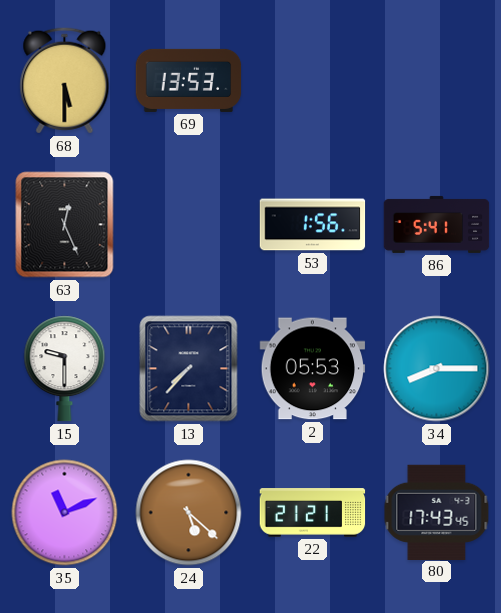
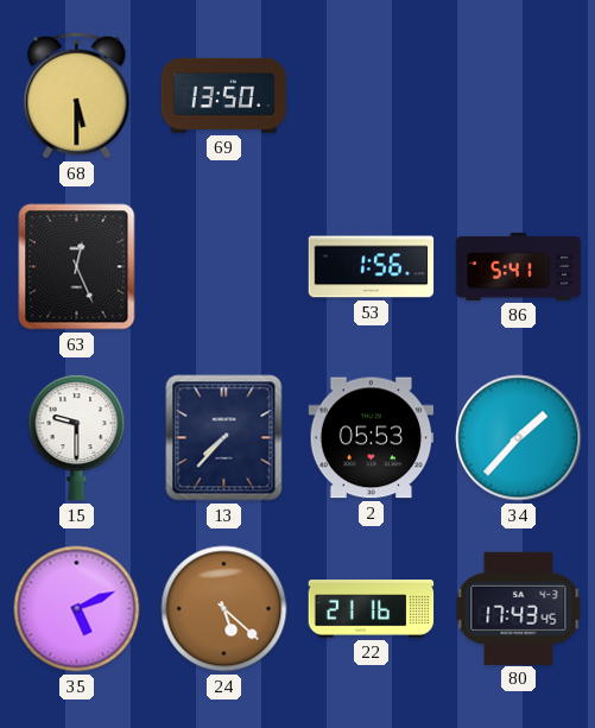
69: 13:53 -> 13:50 (224, 95)
34: 8:15 -> 1:37 (519, 438)
35: 11:11 -> 5:11 (77, 609)
22: 21:21 -> 21:16 (372, 609)
